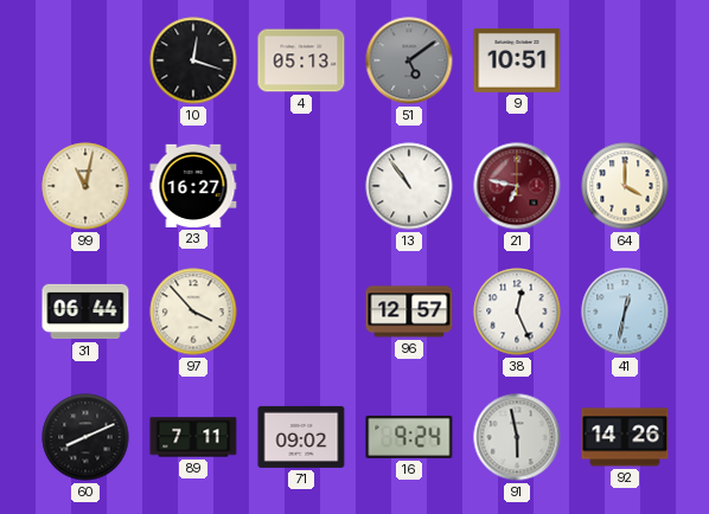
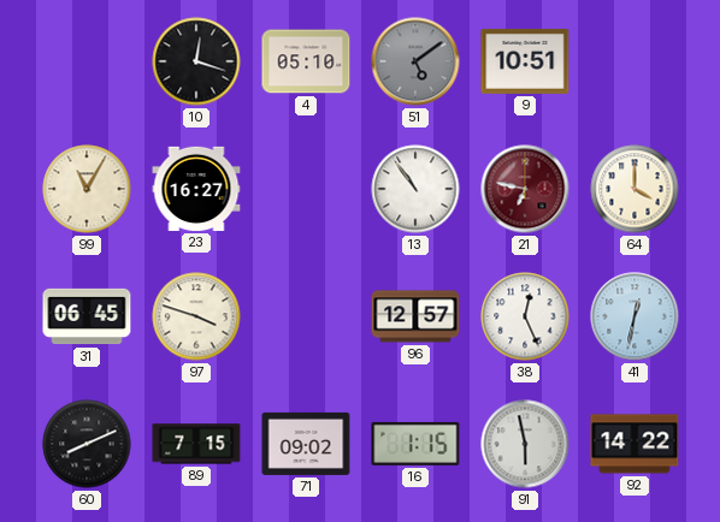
4: 05:13 -> 05:10 (306, 61)
99: 11:02 -> 11:05 (87, 189)
31: 06:44 -> 06:45 (87, 316)
97: 3:53 -> 3:48 (196, 316)
89: 7:11 -> 7:15 (196, 444)
16: 9:24 -> 1:15 (415, 444)
92: 14:26 -> 14:22 (635, 444)
